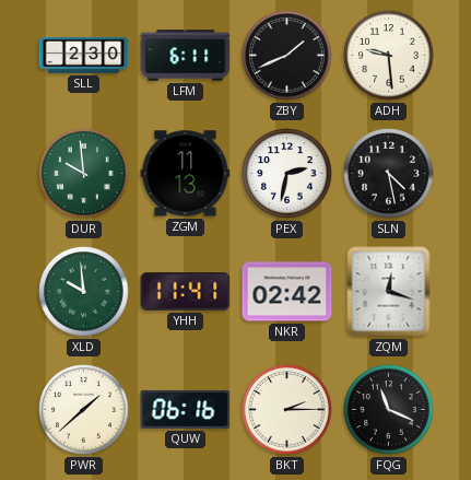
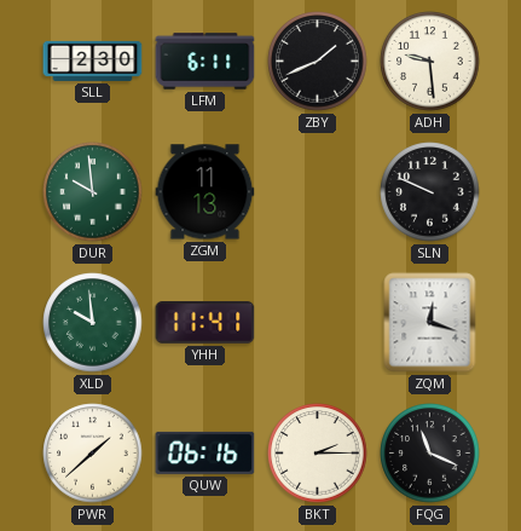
PEX: 2:32 -> none (287, 174)
SLN: 4:28 -> 9:49 (430, 192)
NKR: 02:42 -> none (287, 292)
